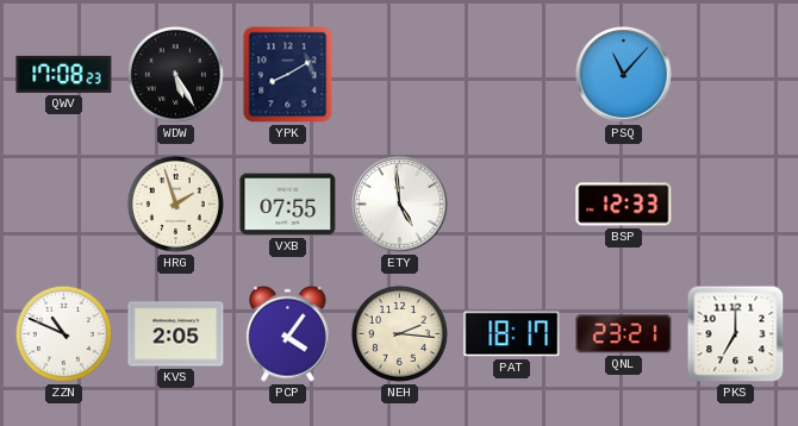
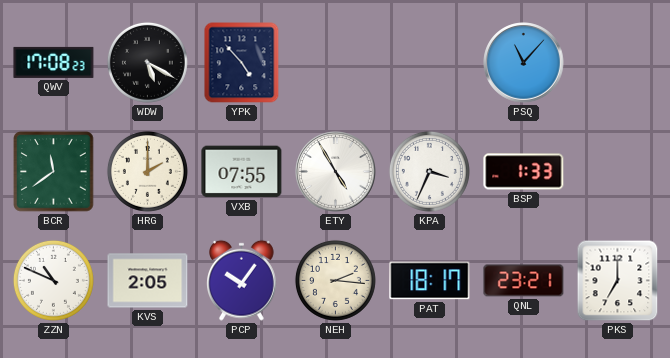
WDW: 5:25 -> 5:20 (147, 62)
YPK: 8:10 -> 4:53 (242, 63)
BCR: none -> 11:39 (54, 172)
HRG: 1:57 -> 2:00 (147, 171)
ETY: 4:59 -> 4:55 (336, 172)
KPA: none -> 3:34 (429, 171)
BSP: 12:33 -> 1:33 (524, 172)
PCP: 4:06 -> 10:06 (242, 280)
